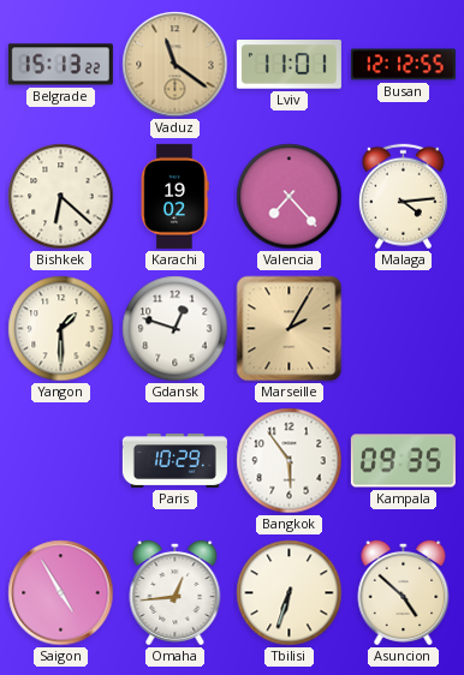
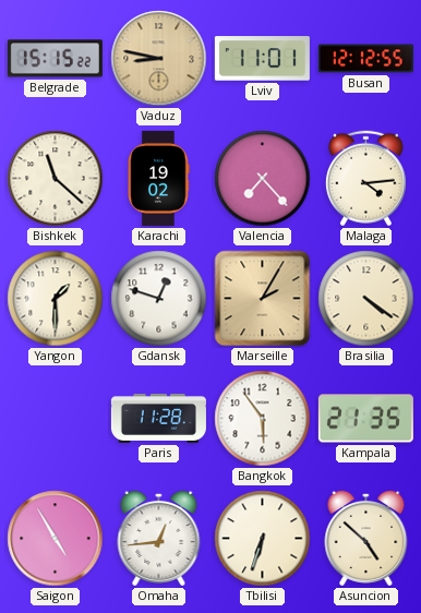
Belgrade: 15:13 -> 15:15 (55, 59)
Vaduz: 11:21 -> 8:47 (159, 59)
Bishkek: 6:22 -> 11:22 (56, 179)
Brasilia: none -> 4:21 (366, 299)
Paris: 10:29 -> 11:28 (158, 418)
Kampala: 09:35 -> 21:35 (365, 419)
